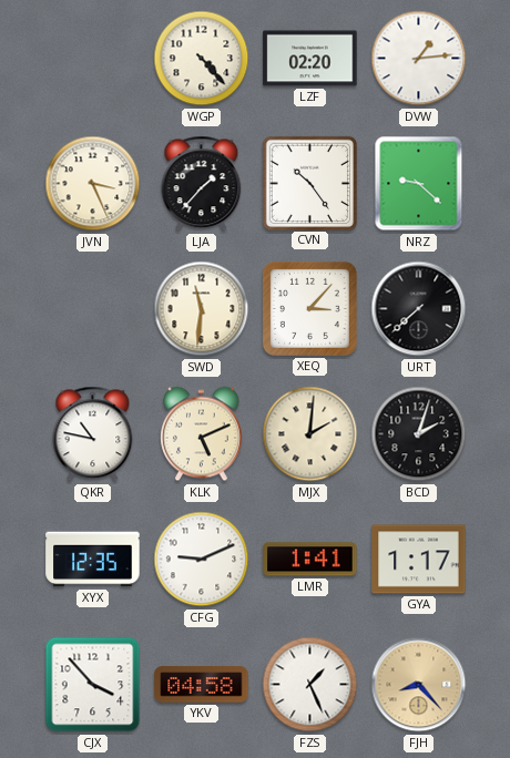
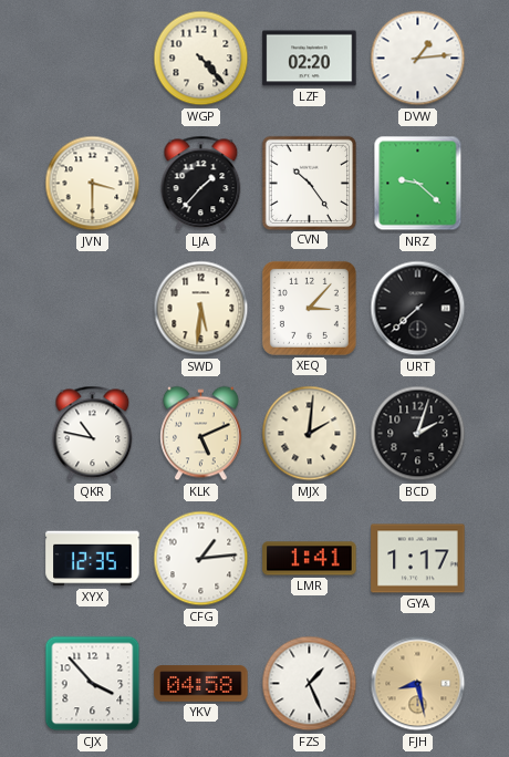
JVN: 3:26 -> 3:30 (93, 184)
SWD: 11:31 -> 5:31 (201, 309)
CFG: 9:11 -> 1:14 (201, 559)
FJH: 8:23 -> 8:28 (418, 684)
